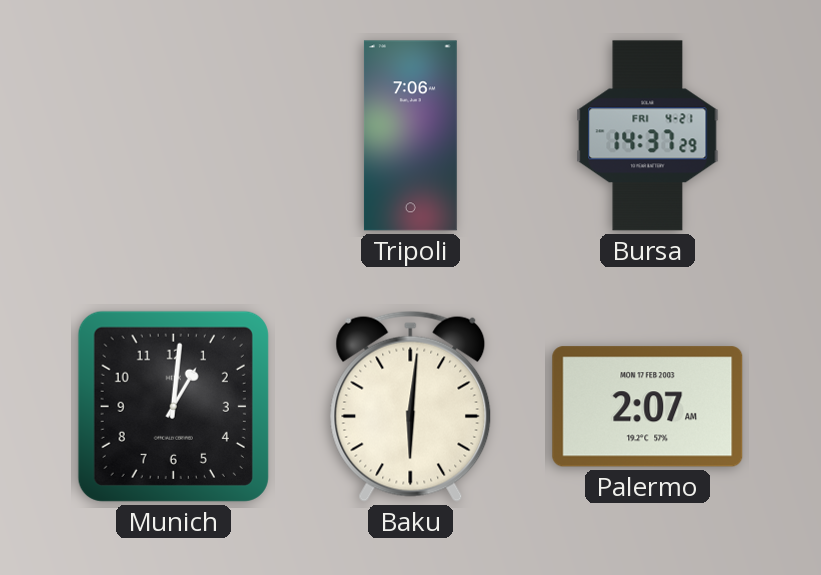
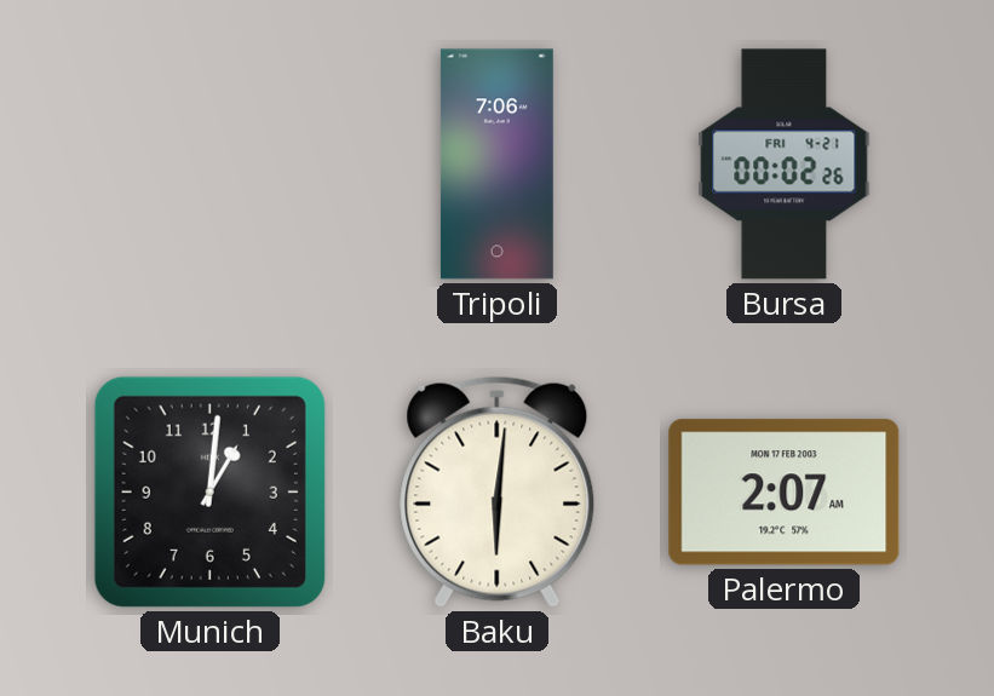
Bursa: 14:37 -> 00:02 (785, 165)
